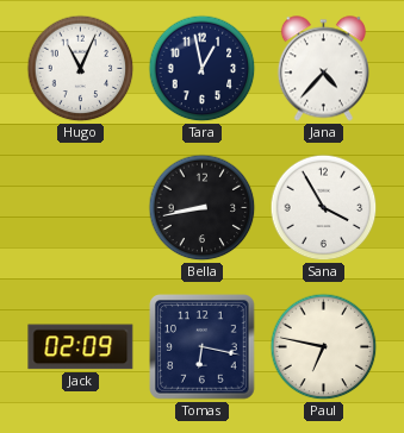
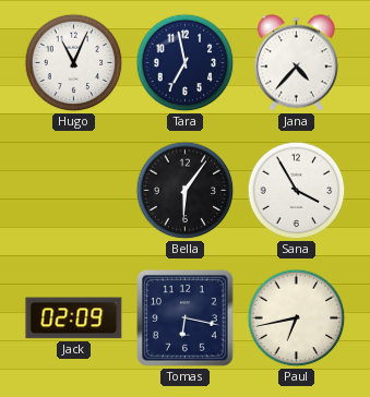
Tara: 12:58 -> 6:58 (186, 63)
Bella: 8:43 -> 6:06 (186, 191)
Paul: 6:47 -> 6:43 (297, 318)
